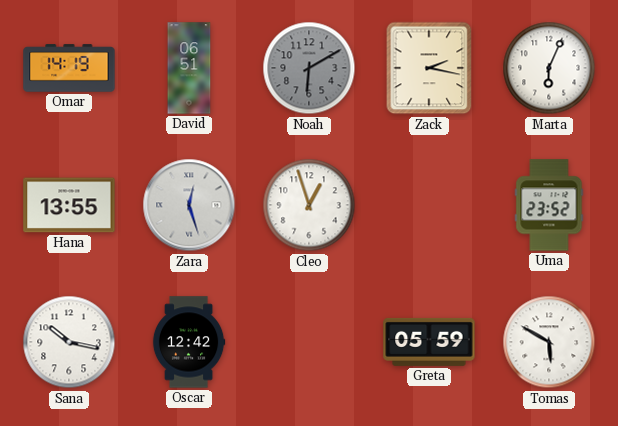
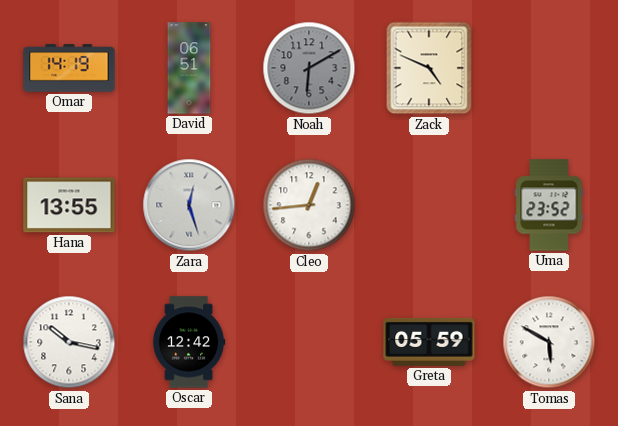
Zack: 2:17 -> 4:49 (429, 68)
Marta: 6:04 -> none (549, 68)
Cleo: 12:57 -> 12:44 (309, 205)
